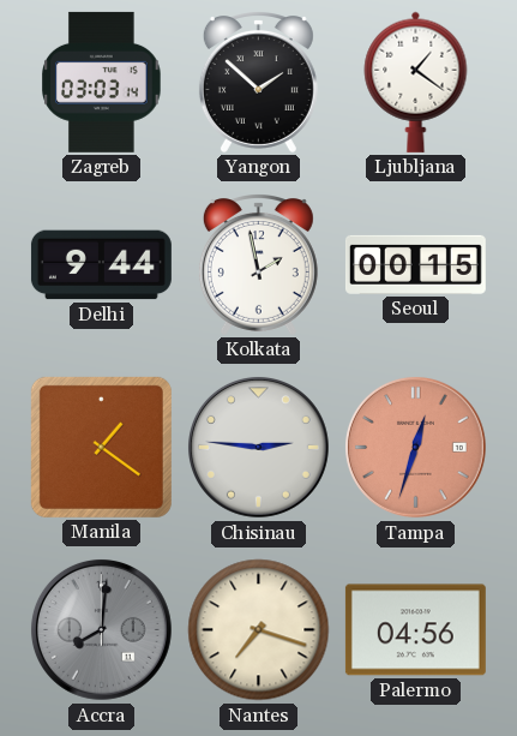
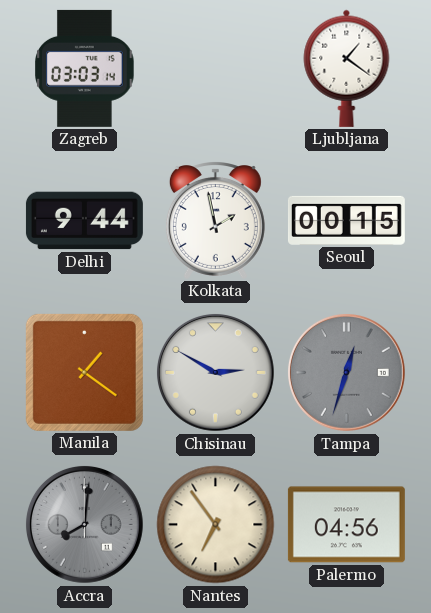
Yangon: 1:52 -> none (258, 83)
Chisinau: 2:46 -> 2:50 (215, 372)
Tampa dial: salmon -> grey (346, 372)
Nantes: 7:18 -> 6:54 (216, 525)
